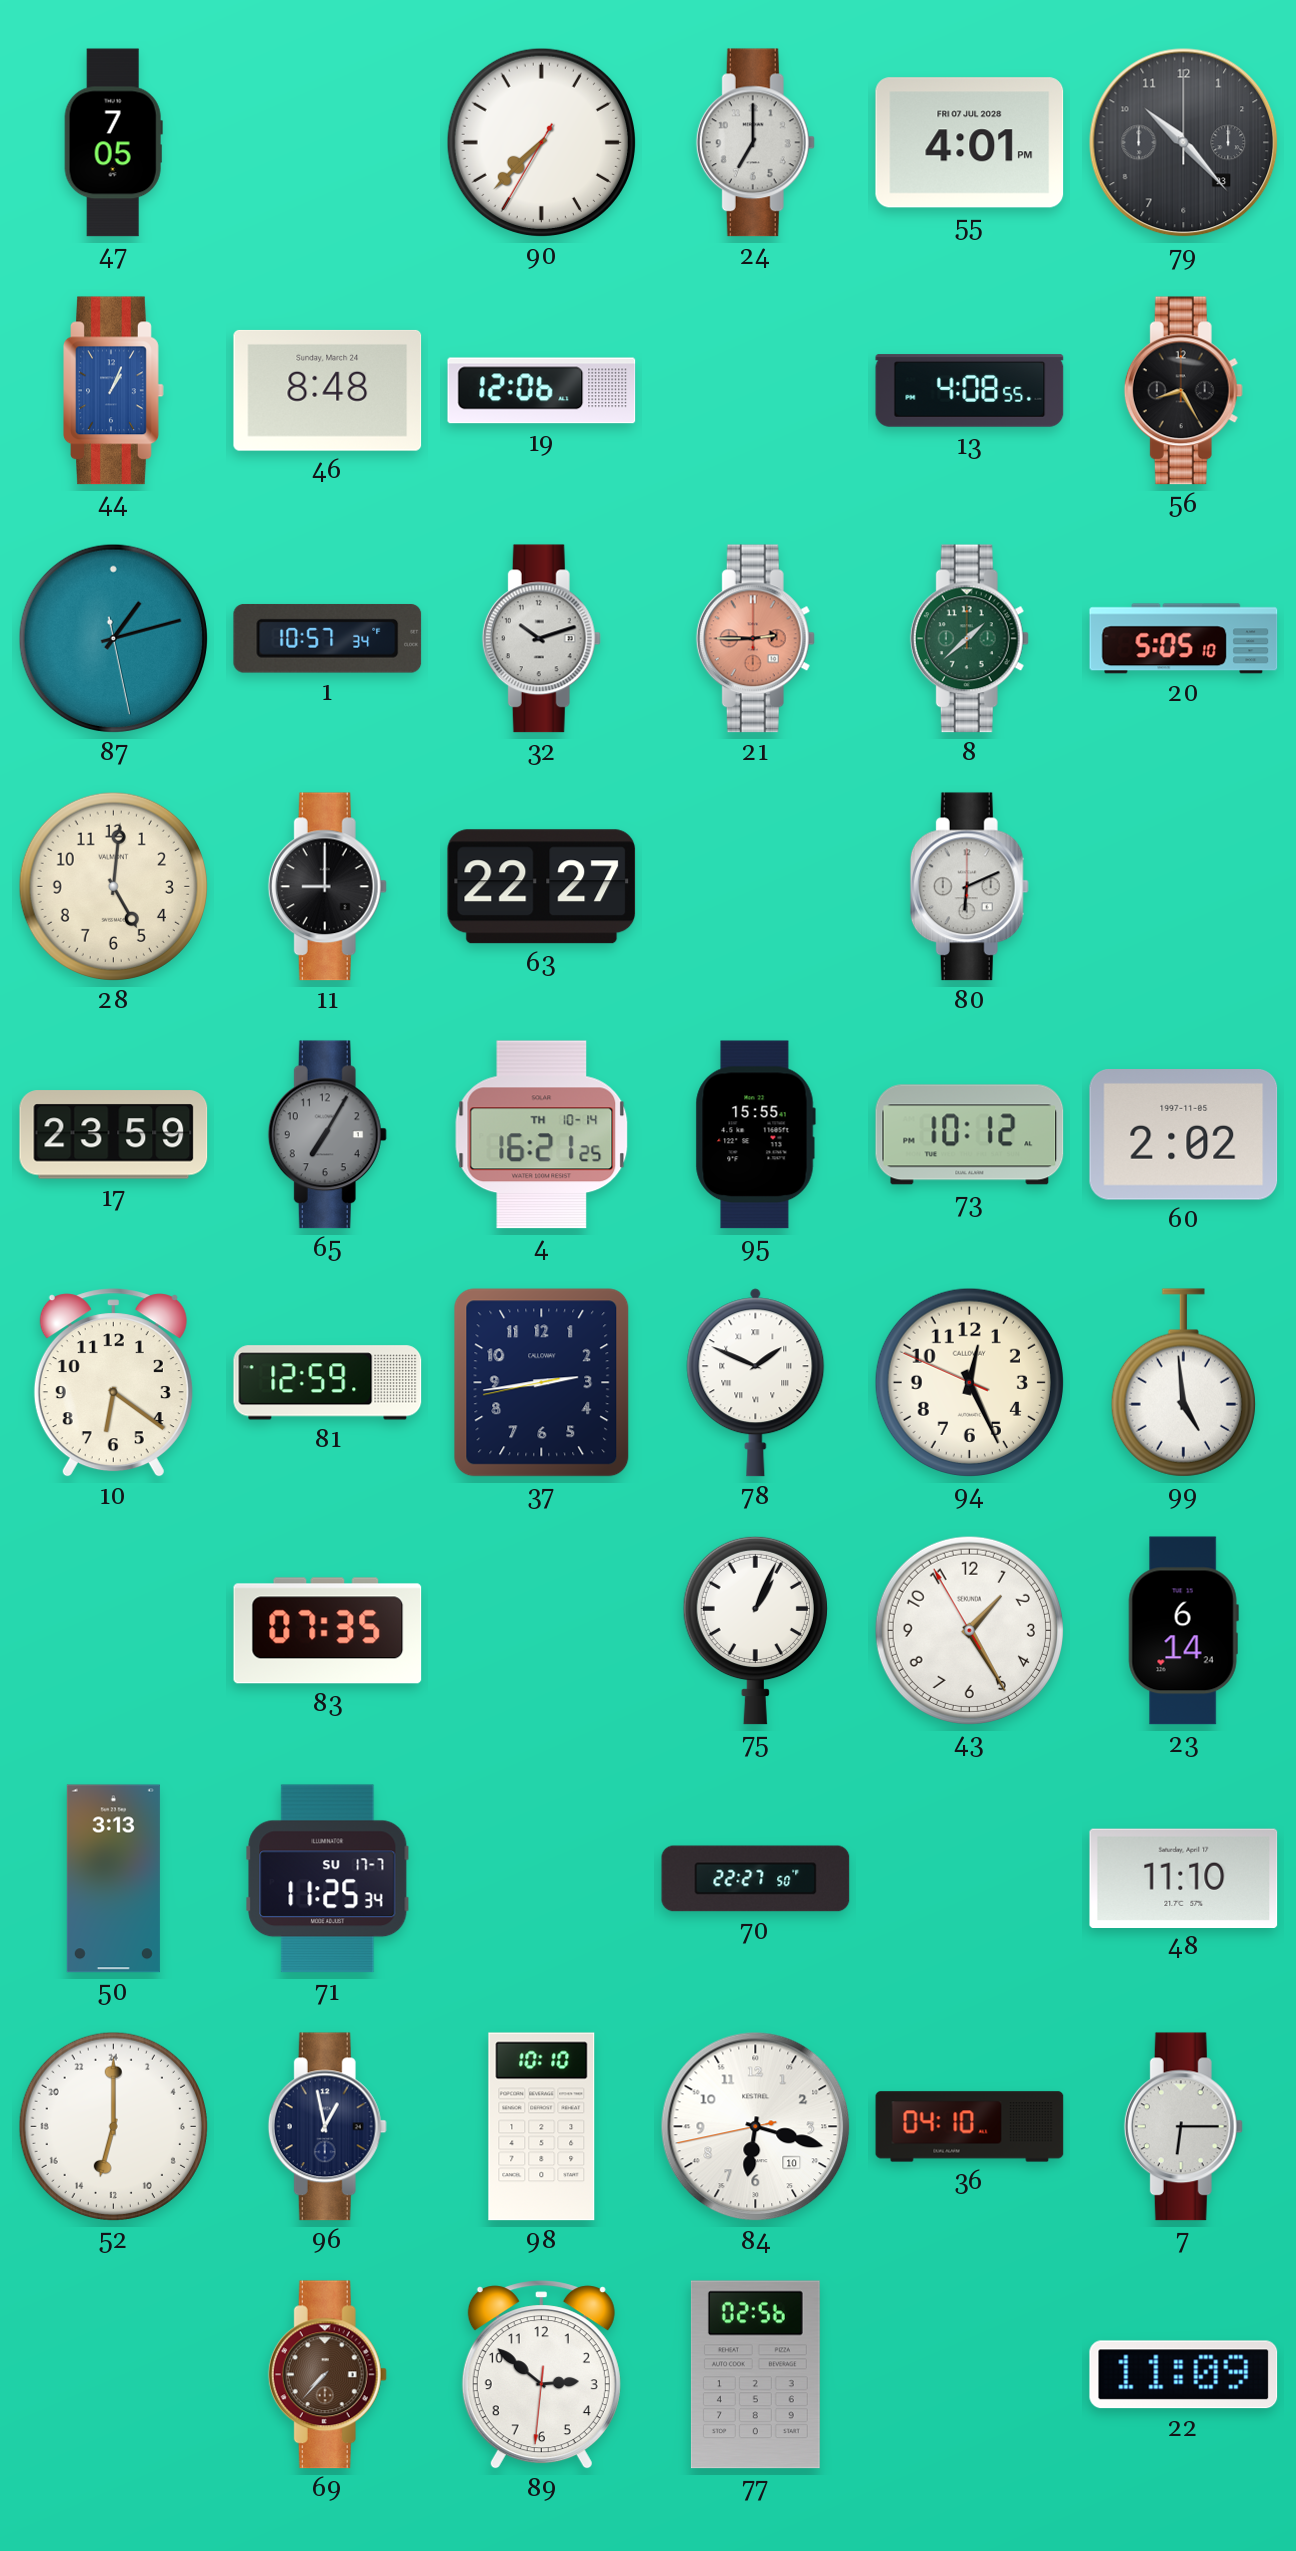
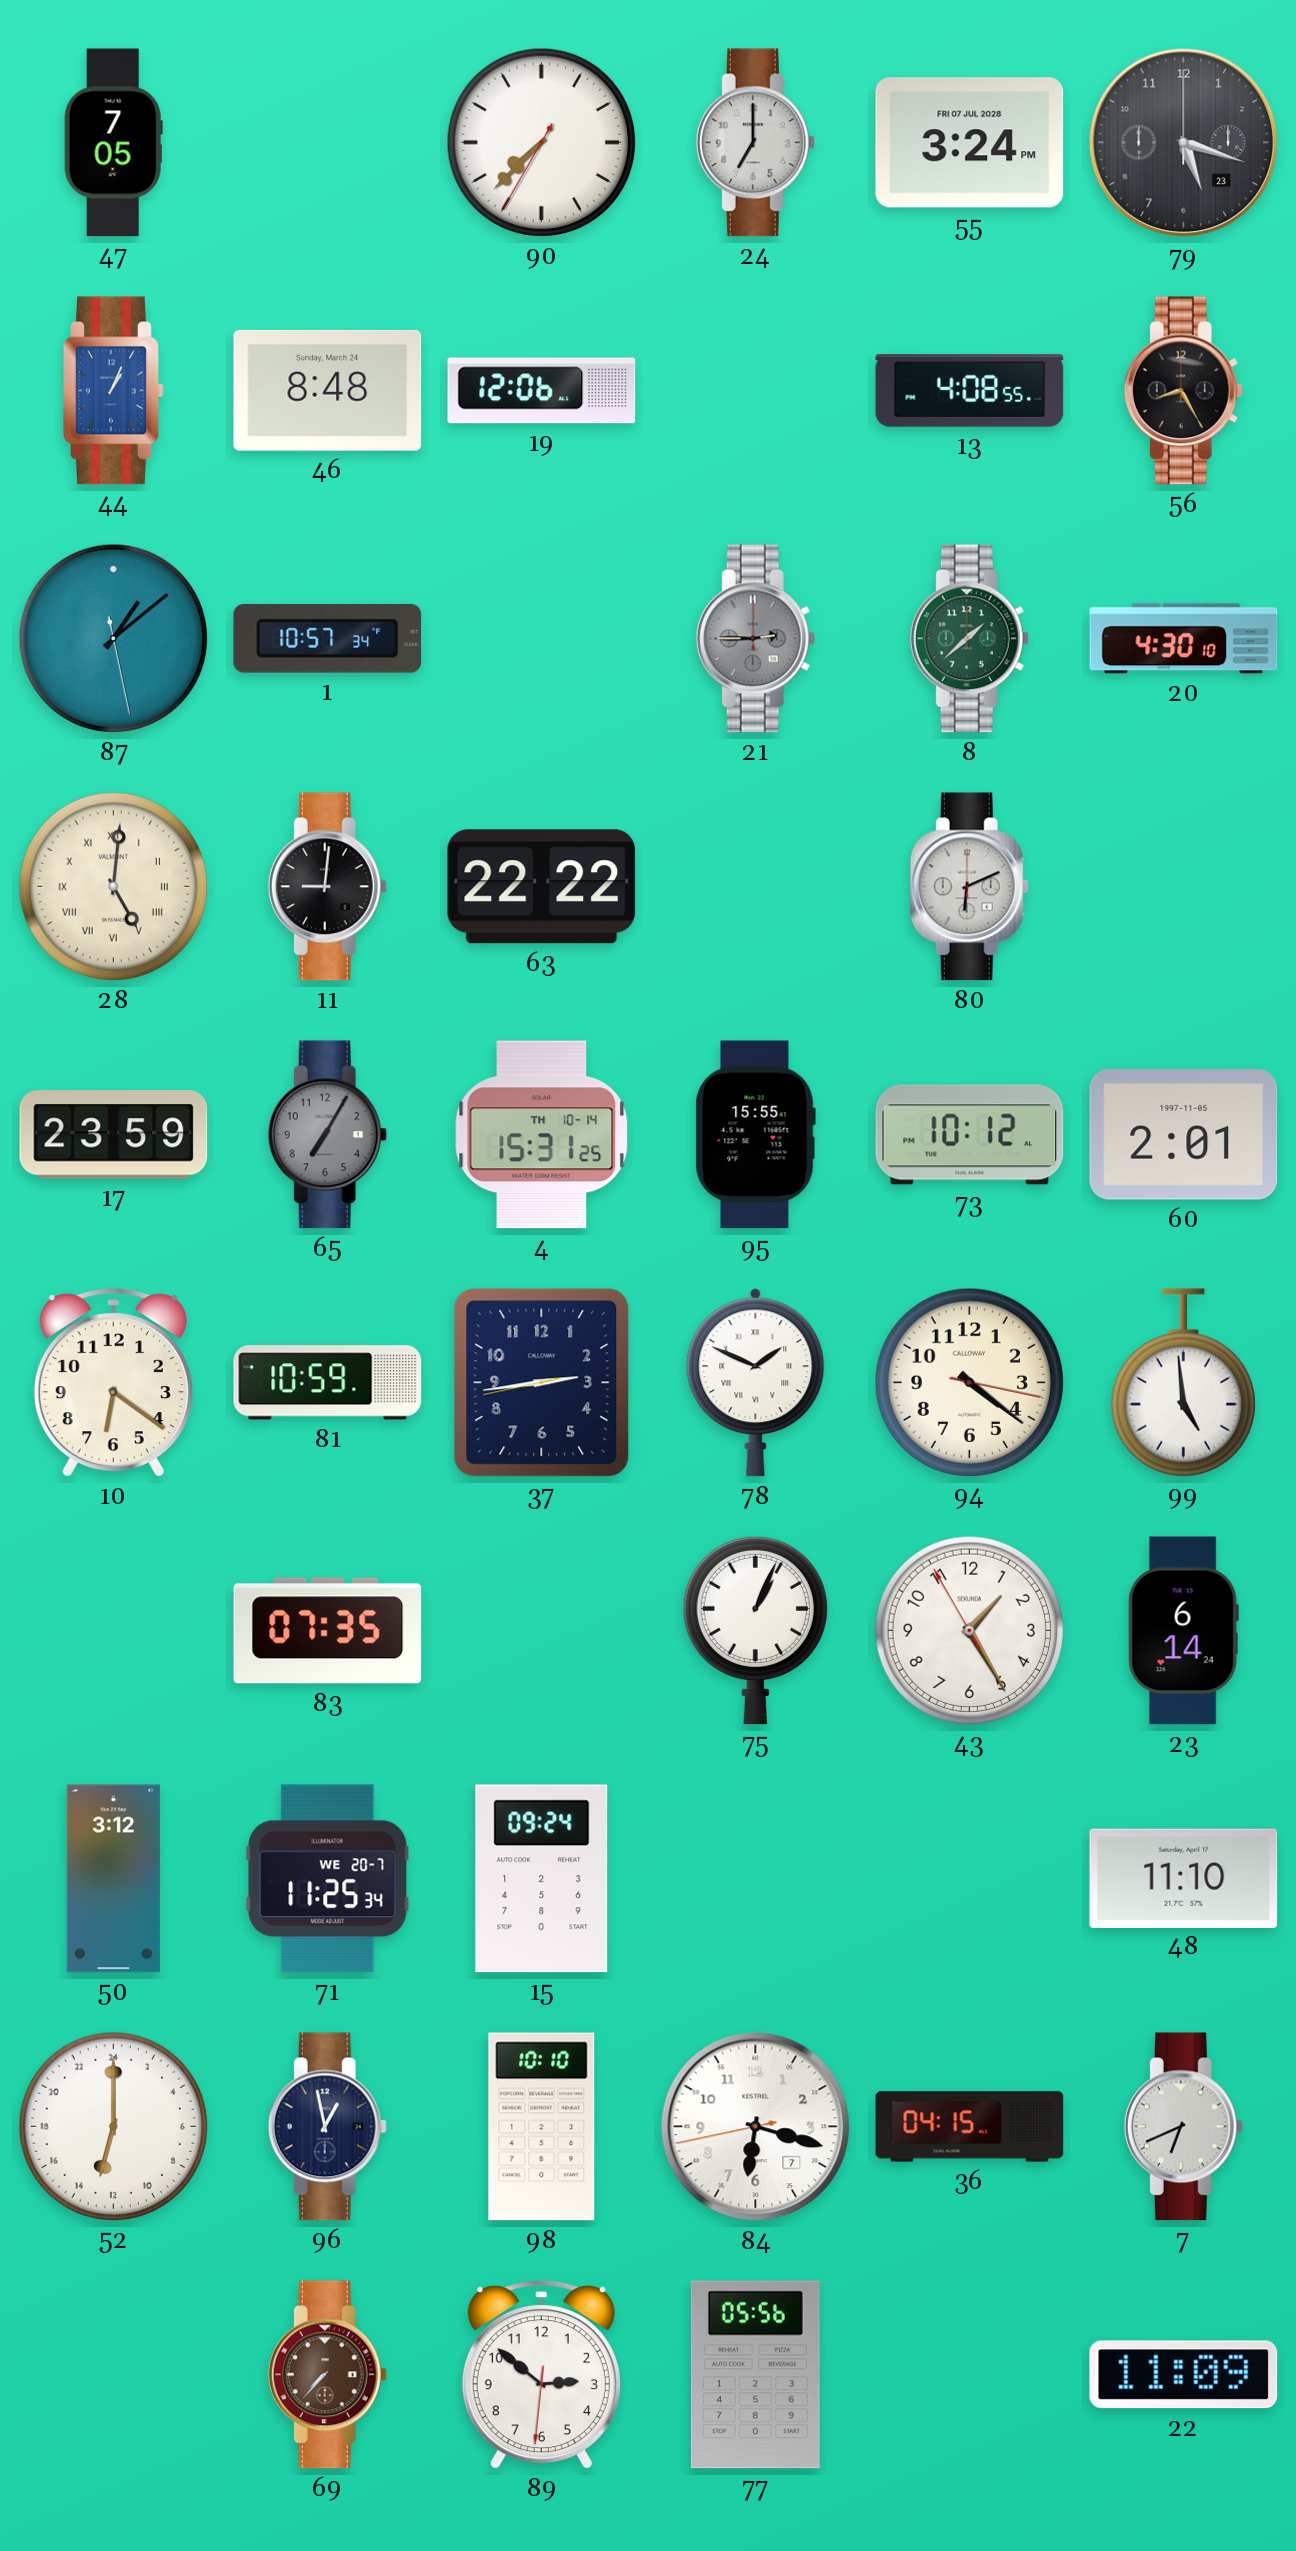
55: 4:01 -> 3:24 (970, 143)
79: 10:23 -> 5:18 (1184, 143)
87: 1:12 -> 1:08 (113, 638)
32: 10:12 -> none (541, 639)
21 dial: salmon -> grey (755, 639)
20: 5:05 -> 4:30 (1184, 639)
28 numerals: Arabic -> Roman (113, 886)
11: 9:00 -> 9:01 (327, 887)
63: 22:27 -> 22:22 (542, 887)
4: 16:21 -> 15:31 (542, 1135)
60: 2:02 -> 2:01 (1184, 1135)
81: 12:59 -> 10:59 (328, 1383)
94: 12:25 -> 4:21 (969, 1382)
50: 3:13 -> 3:12 (113, 1879)
71 date: SU 17-7 -> WE 20-7 (328, 1879)
15: none -> 09:24 (542, 1879)
70: 22:27 -> none (756, 1879)
84 date: 10 -> 7 (756, 2127)
36: 04:10 -> 04:15 (970, 2127)
7: 6:15 -> 6:41 (1183, 2127)
77: 02:56 -> 05:56 (755, 2375)
